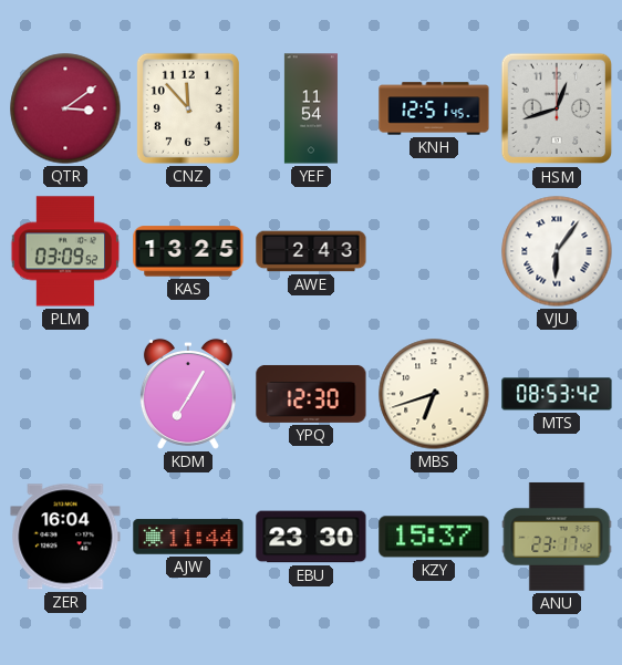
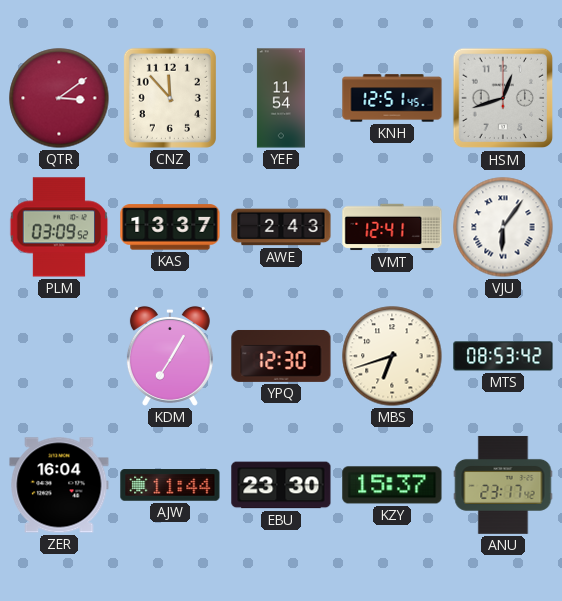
KAS: 13:25 -> 13:37 (170, 227)
VMT: none -> 12:41 (392, 227)
